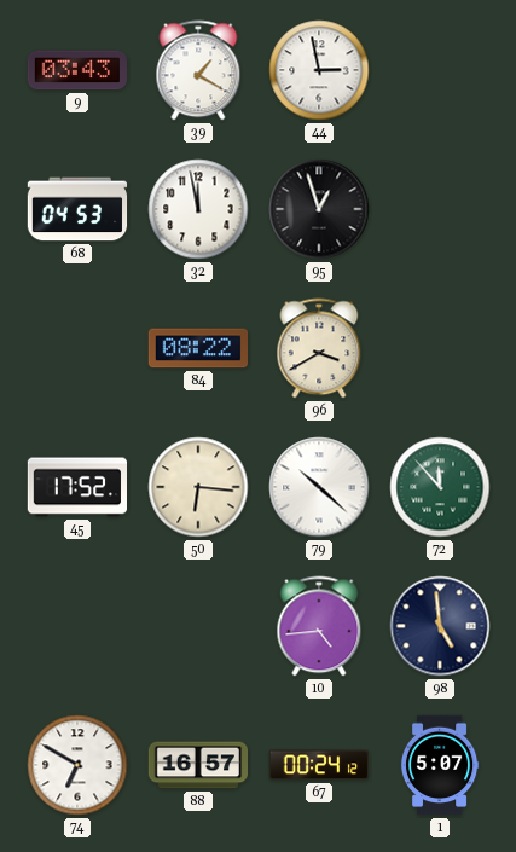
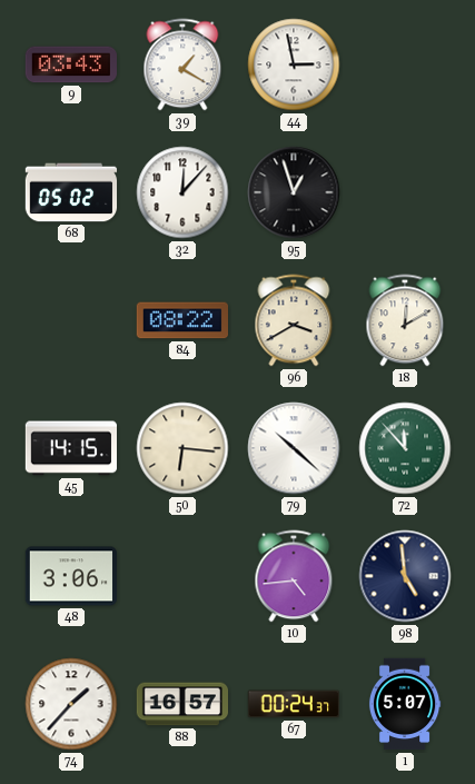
68: 04:53 -> 05:02 (71, 192)
32: 11:58 -> 12:07 (182, 192)
18: none -> 12:10 (405, 320)
45: 17:52 -> 14:15 (70, 448)
48: none -> 3:06 (70, 576)
74: 6:50 -> 1:37 (71, 704)
67: 00:24:12 -> 00:24:37 (293, 704)
